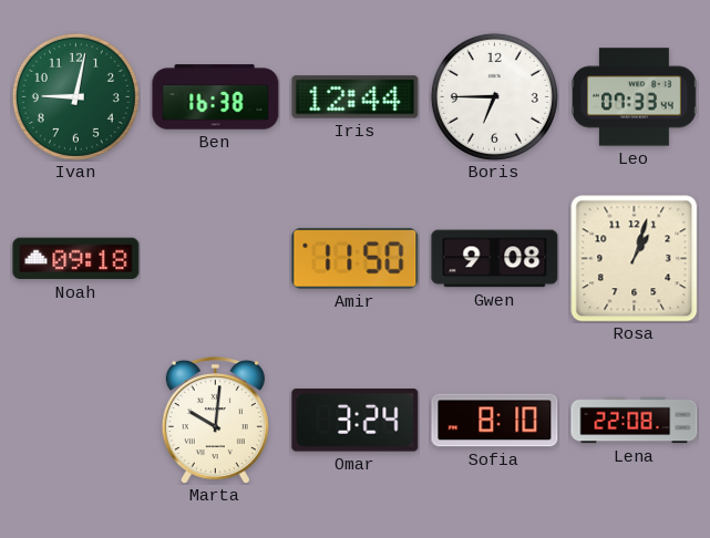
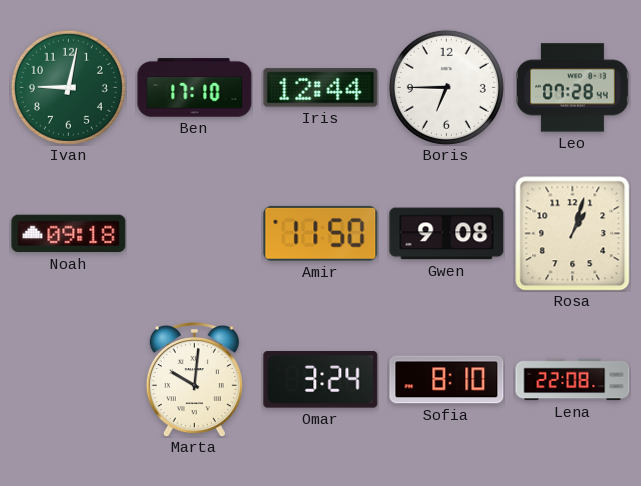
Ben: 16:38 -> 17:10 (195, 88)
Leo: 07:33 -> 07:28 (573, 88)
